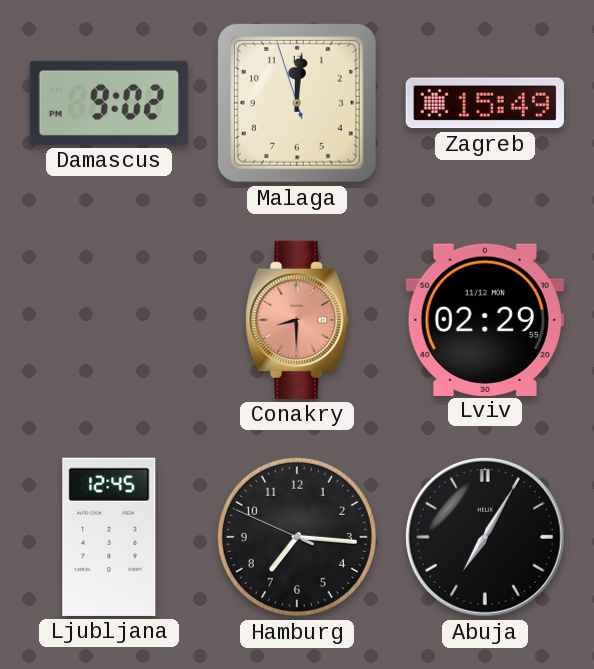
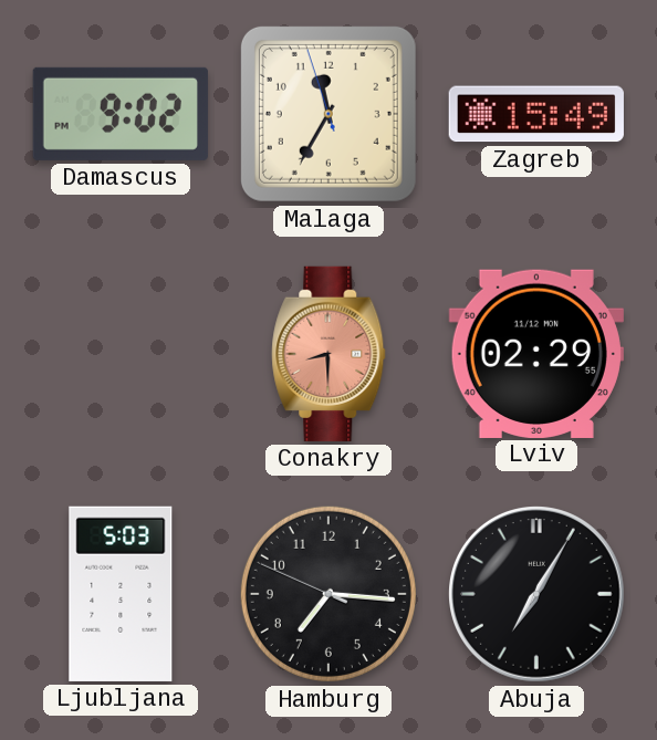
Malaga: 12:00 -> 11:34 (328, 114)
Ljubljana: 12:45 -> 5:03 (121, 594)
